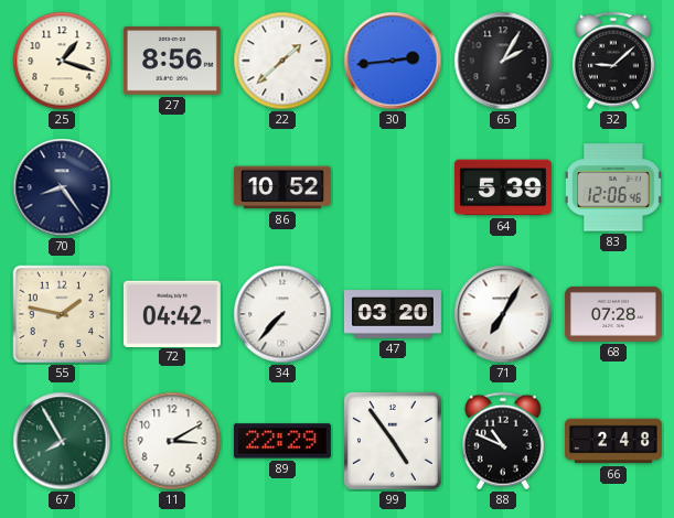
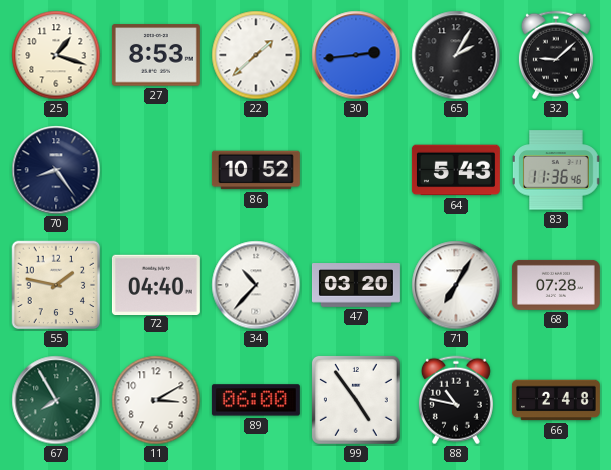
27: 8:56 -> 8:53 (156, 55)
64: 5:39 -> 5:43 (456, 170)
83: 12:06 -> 11:36 (556, 170)
72: 04:42 -> 04:40 (156, 284)
34: 7:37 -> 10:37 (256, 285)
89: 22:29 -> 06:00 (256, 400)
88: 10:49 -> 10:47 (456, 400)
